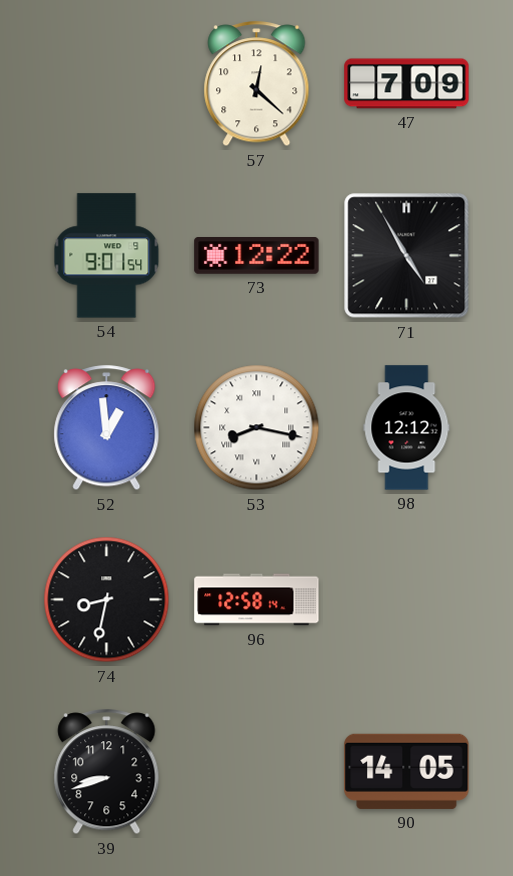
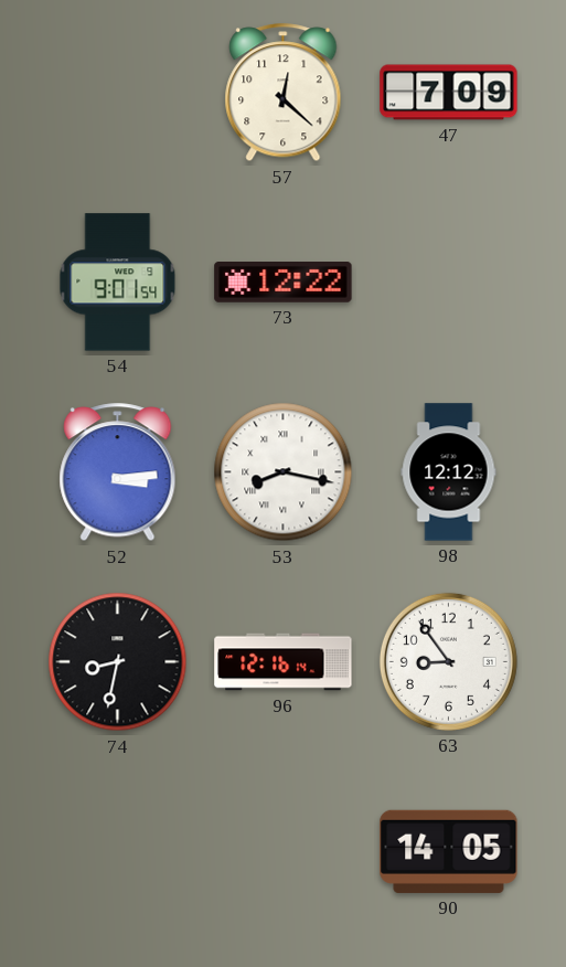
71: 4:55 -> none (407, 256)
52: 12:59 -> 3:14 (118, 472)
96: 12:58 -> 12:16 (284, 662)
63: none -> 8:54 (448, 661)
39: 8:42 -> none (107, 772)
